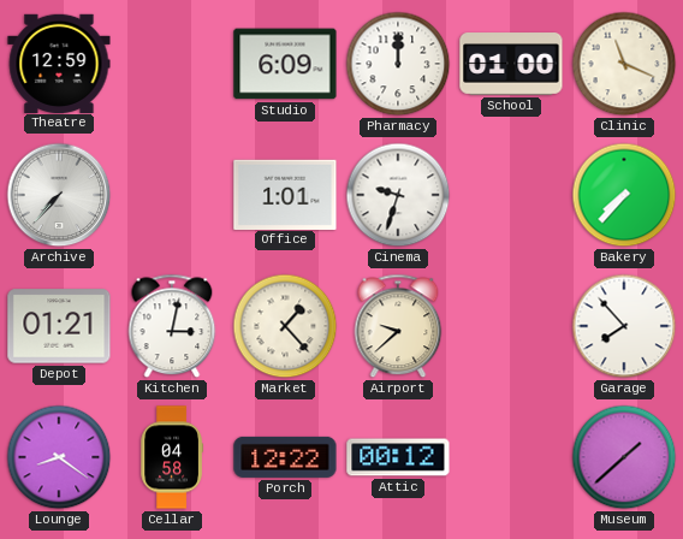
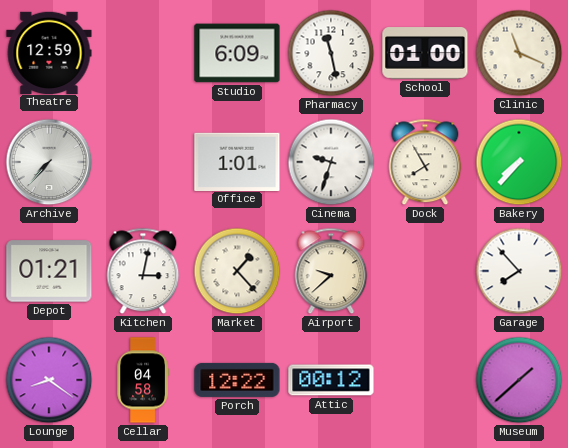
Pharmacy: 12:00 -> 11:28 (331, 53)
Dock: none -> 7:55 (425, 162)
